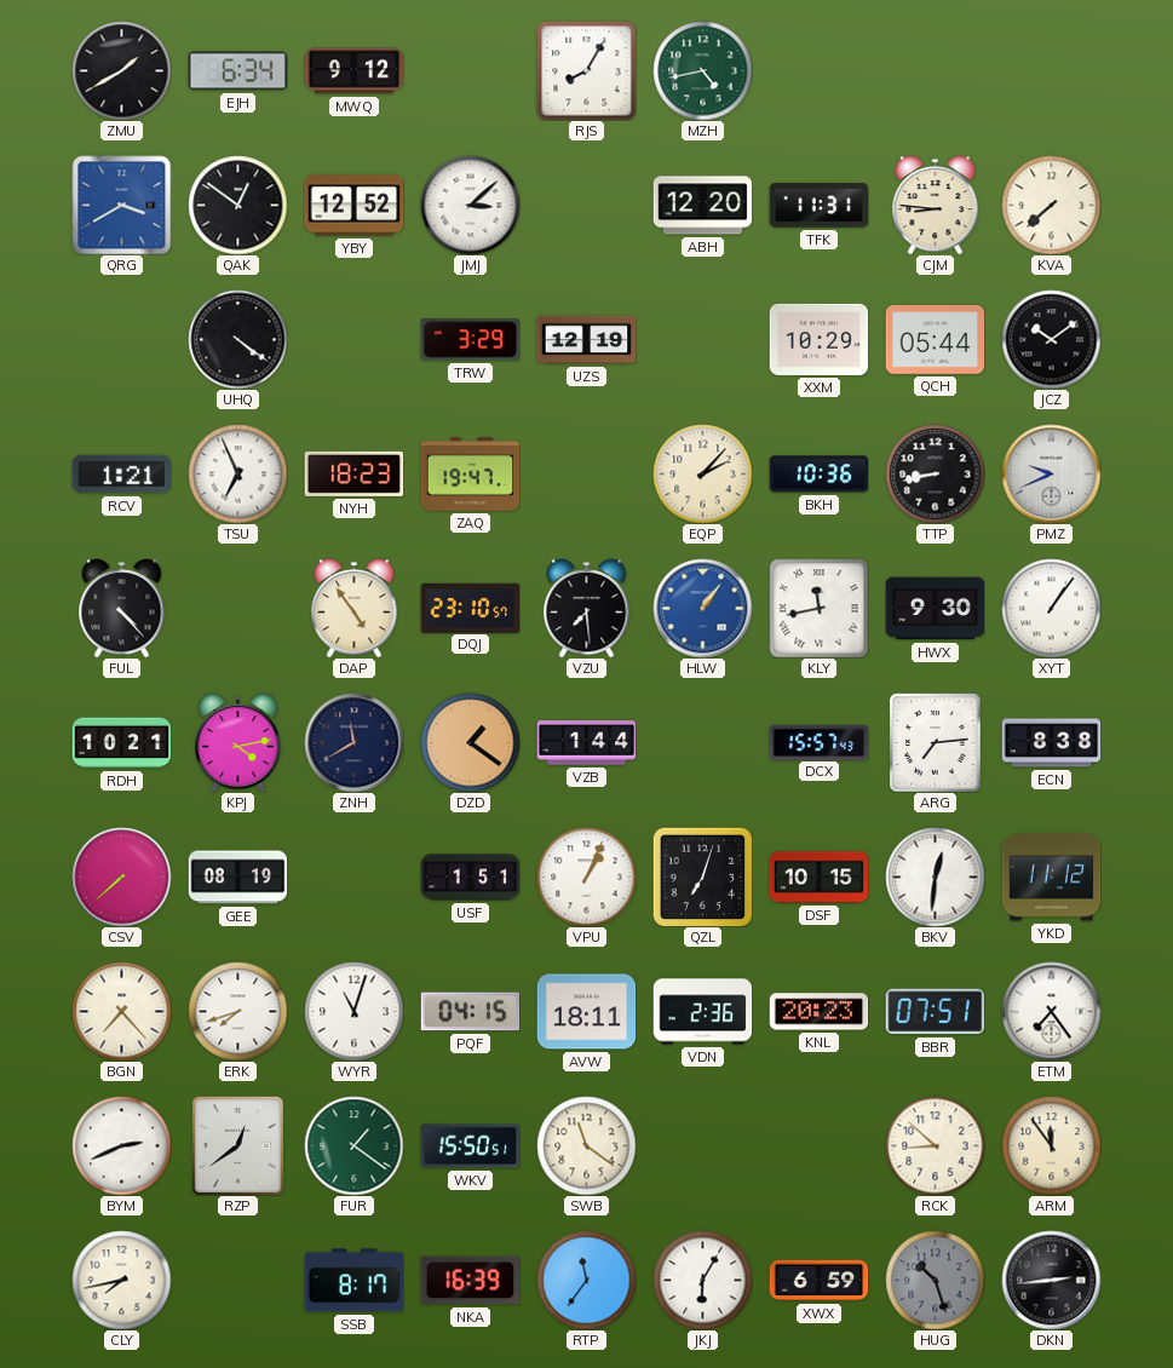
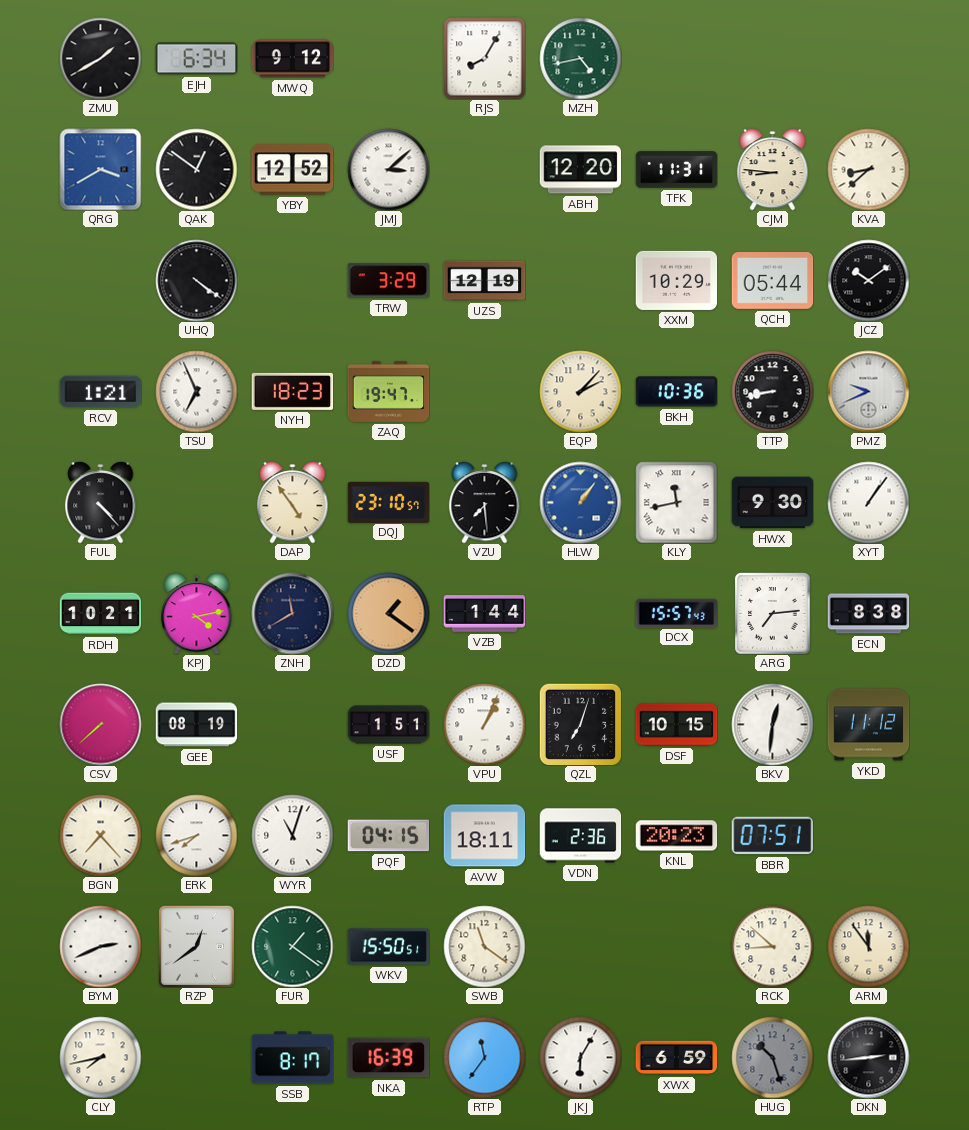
KVA: 7:38 -> 8:38 (868, 169)
ETM: 7:24 -> none (1051, 1011)
